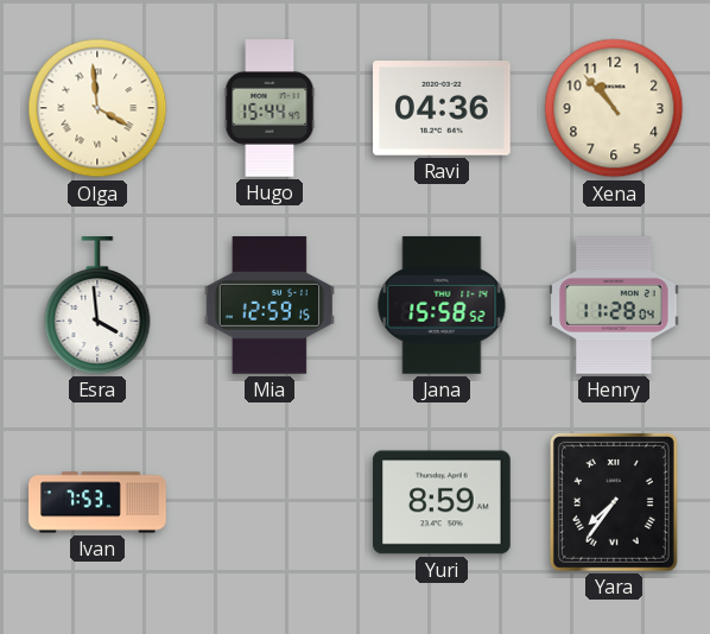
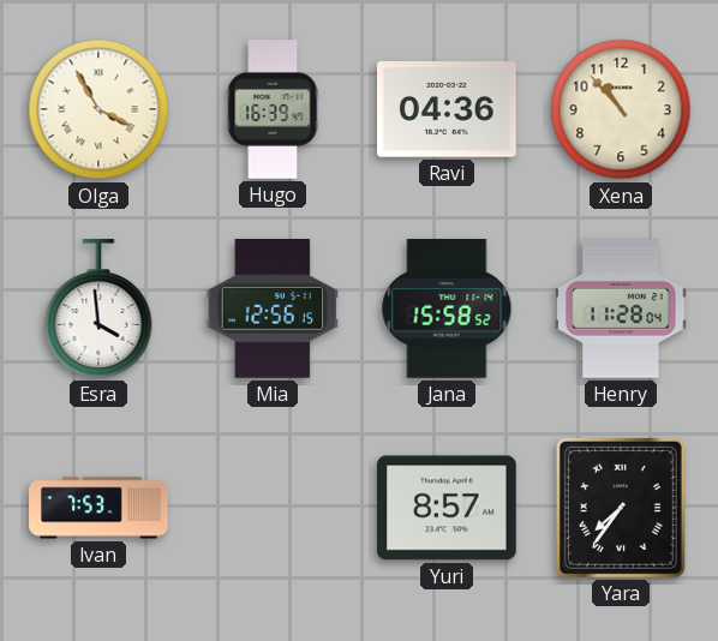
Olga: 3:59 -> 3:55 (98, 109)
Hugo: 15:44 -> 16:39 (273, 109)
Mia: 12:59 -> 12:56 (273, 310)
Yuri: 8:59 -> 8:57 (448, 508)
